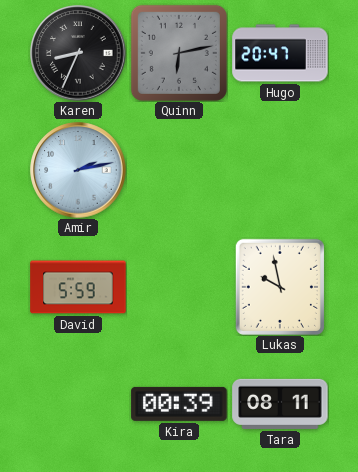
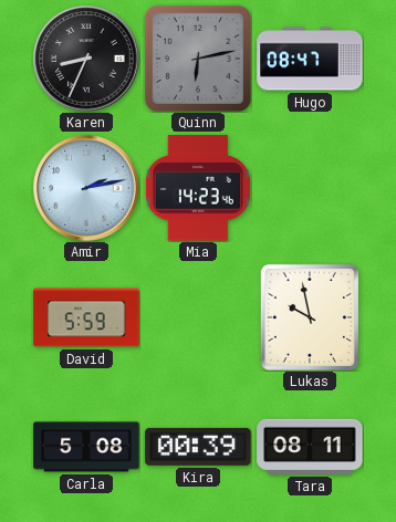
Hugo: 20:47 -> 08:47 (310, 59)
Mia: none -> 14:23 (198, 188)
Carla: none -> 5:08 (86, 447)
